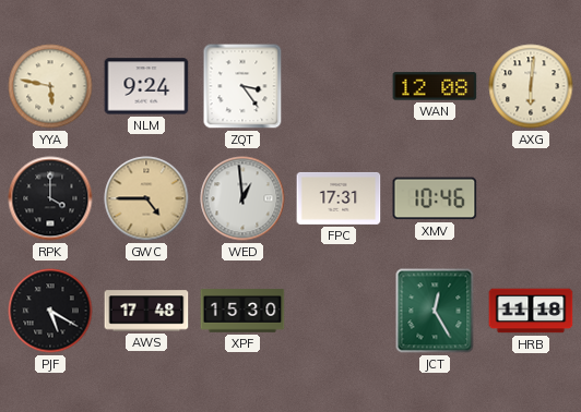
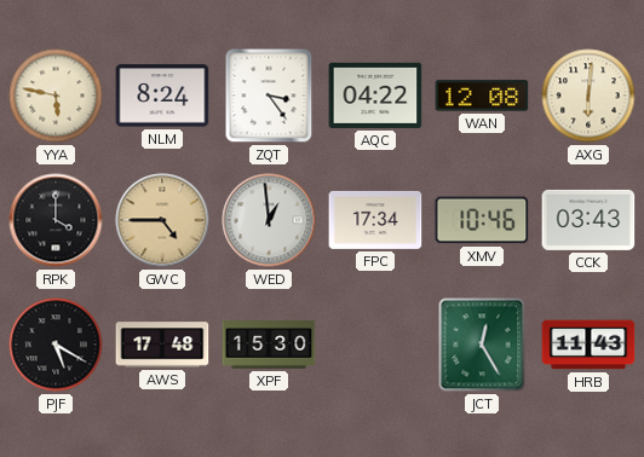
NLM: 9:24 -> 8:24 (162, 96)
AQC: none -> 04:22 (375, 96)
FPC: 17:31 -> 17:34 (375, 220)
CCK: none -> 03:43 (588, 220)
HRB: 11:18 -> 11:43 (588, 345)
